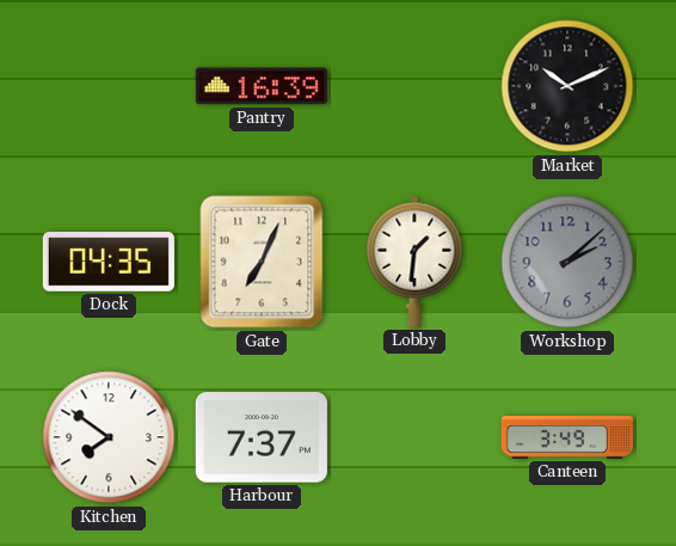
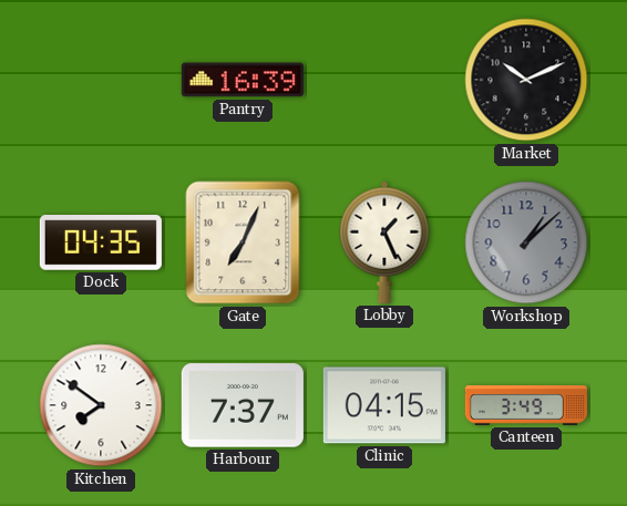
Lobby: 1:31 -> 1:26 (384, 242)
Workshop: 2:08 -> 1:08 (526, 242)
Clinic: none -> 04:15 (384, 405)
